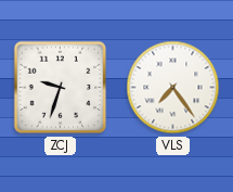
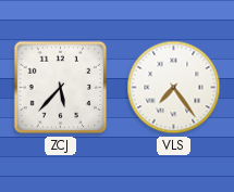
ZCJ: 9:33 -> 5:37 (61, 88)
